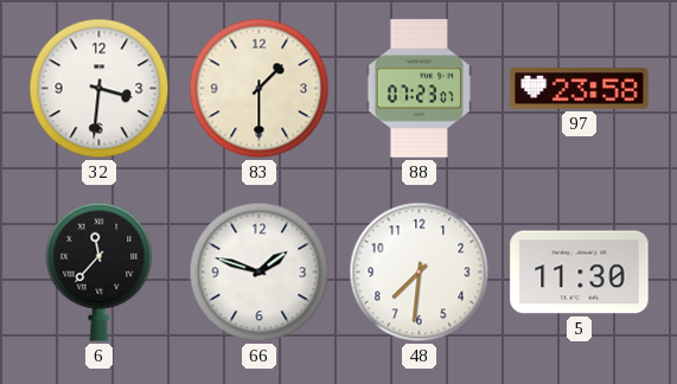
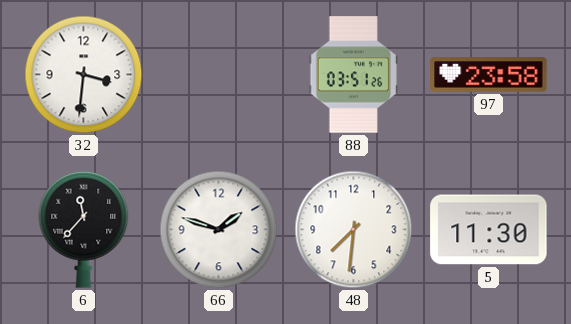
83: 1:30 -> none (260, 89)
88: 07:23 -> 03:51 (353, 75)
